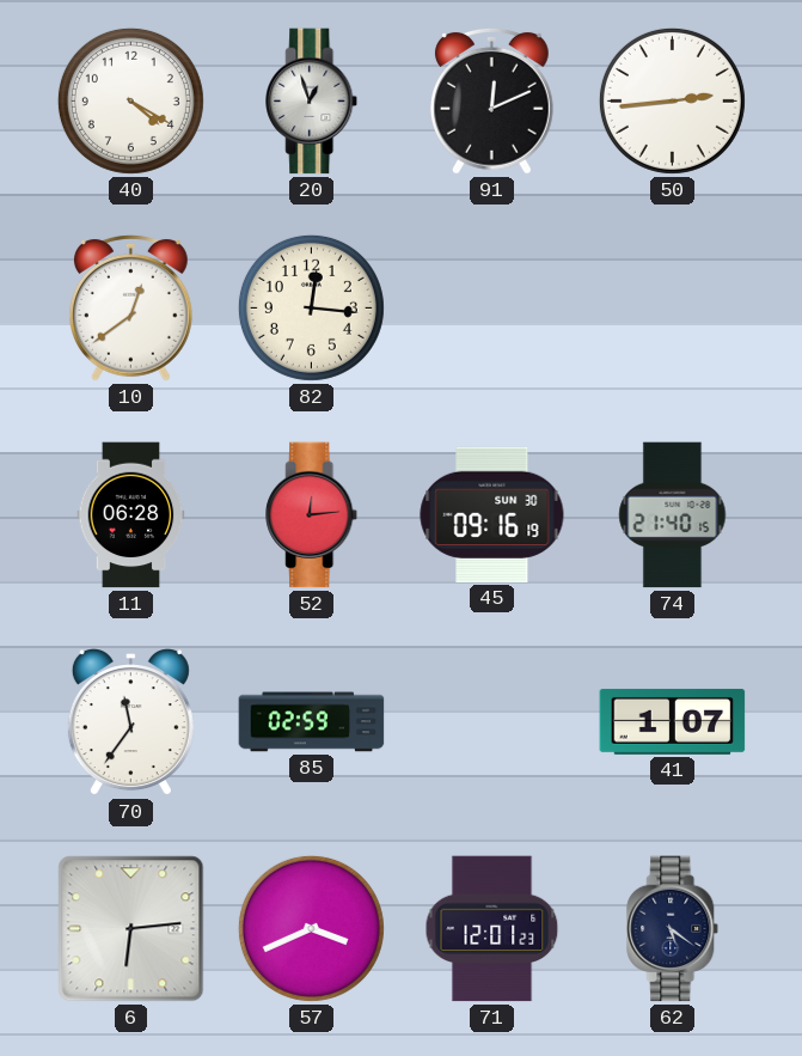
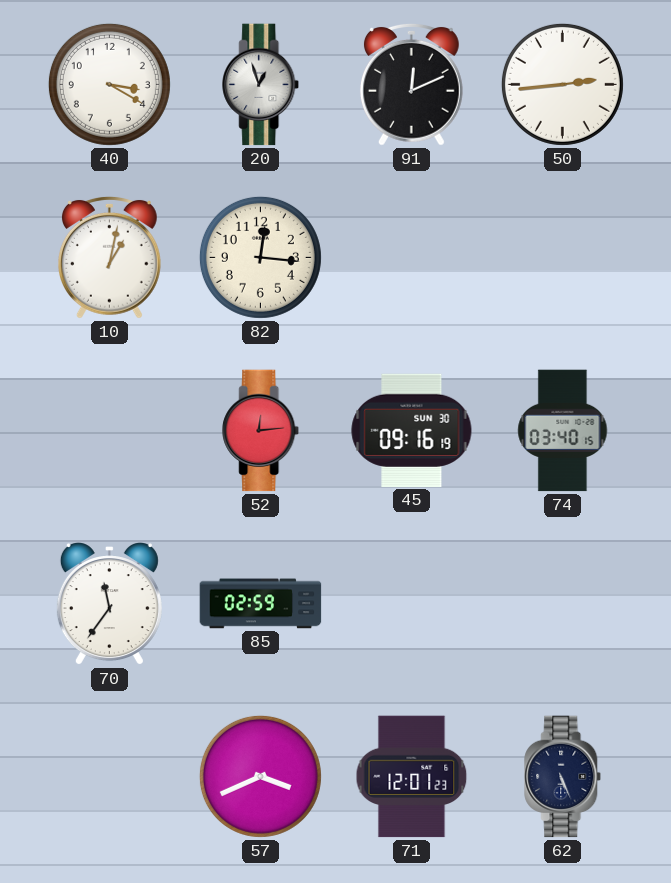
40: 4:20 -> 3:20 (109, 84)
10: 12:39 -> 1:02 (109, 257)
11: 06:28 -> none (131, 515)
74: 21:40 -> 03:40 (563, 431)
41: 1:07 -> none (673, 721)
6: 6:14 -> none (131, 929)
62: 5:21 -> 5:26 (563, 777)
